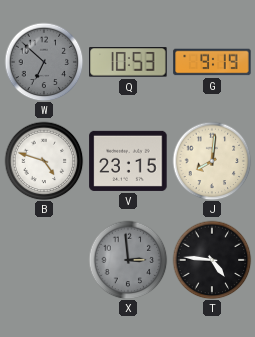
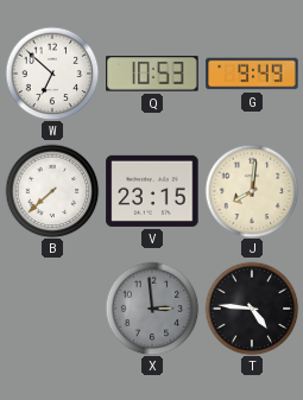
W dial: grey -> white (52, 74)
G: 9:19 -> 9:49 (252, 74)
B: 4:48 -> 7:38 (52, 191)
